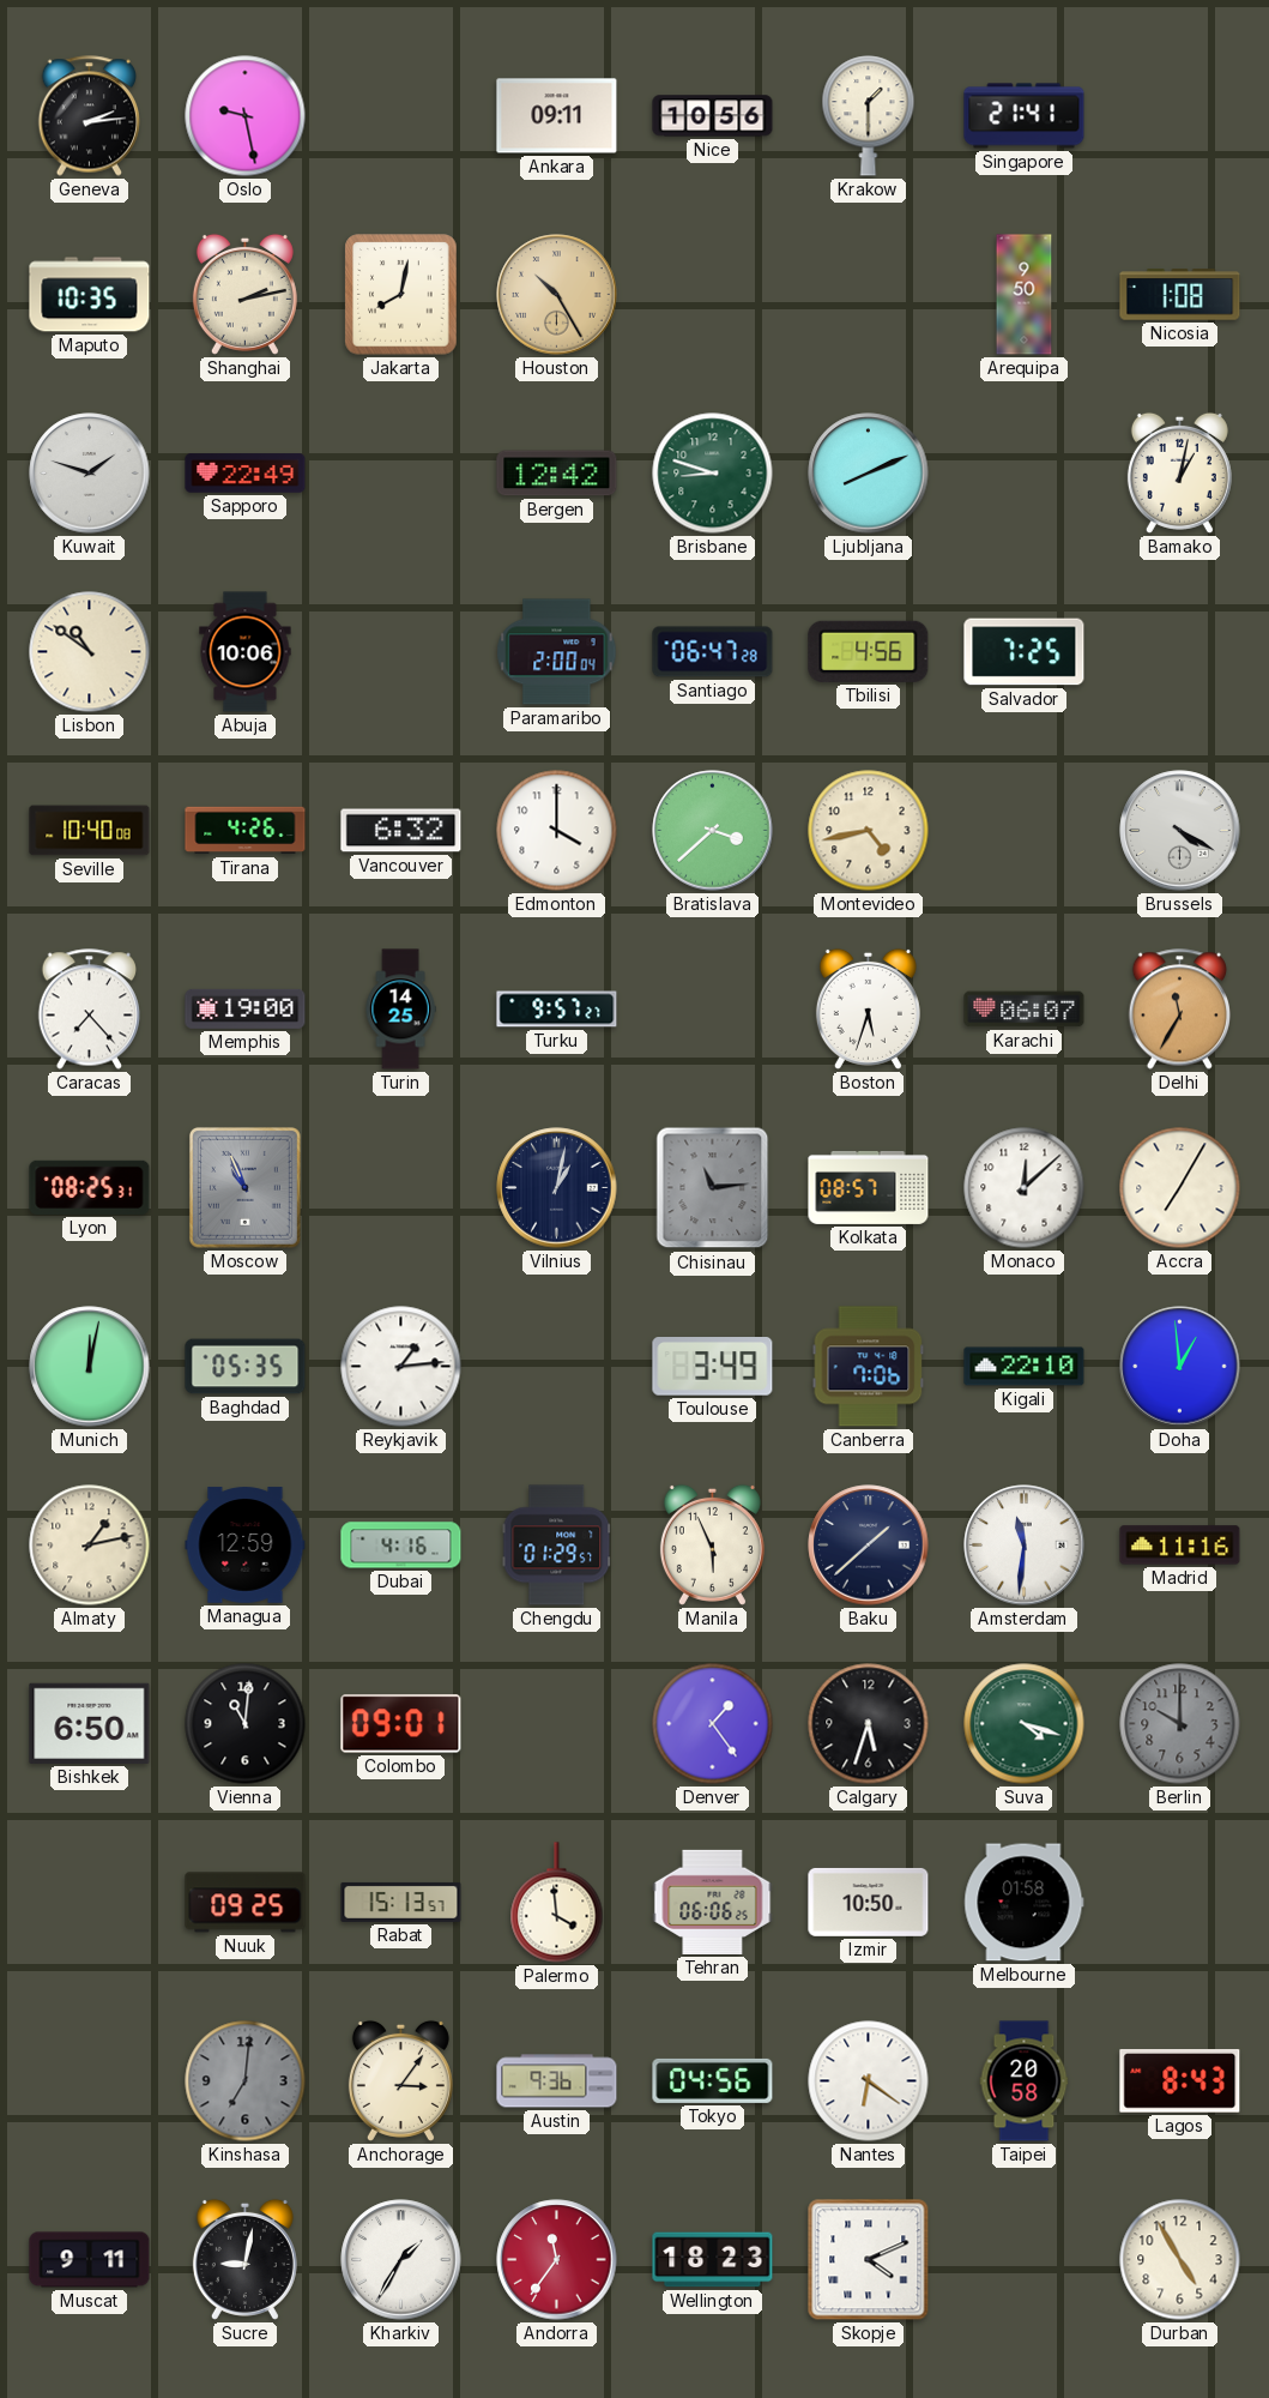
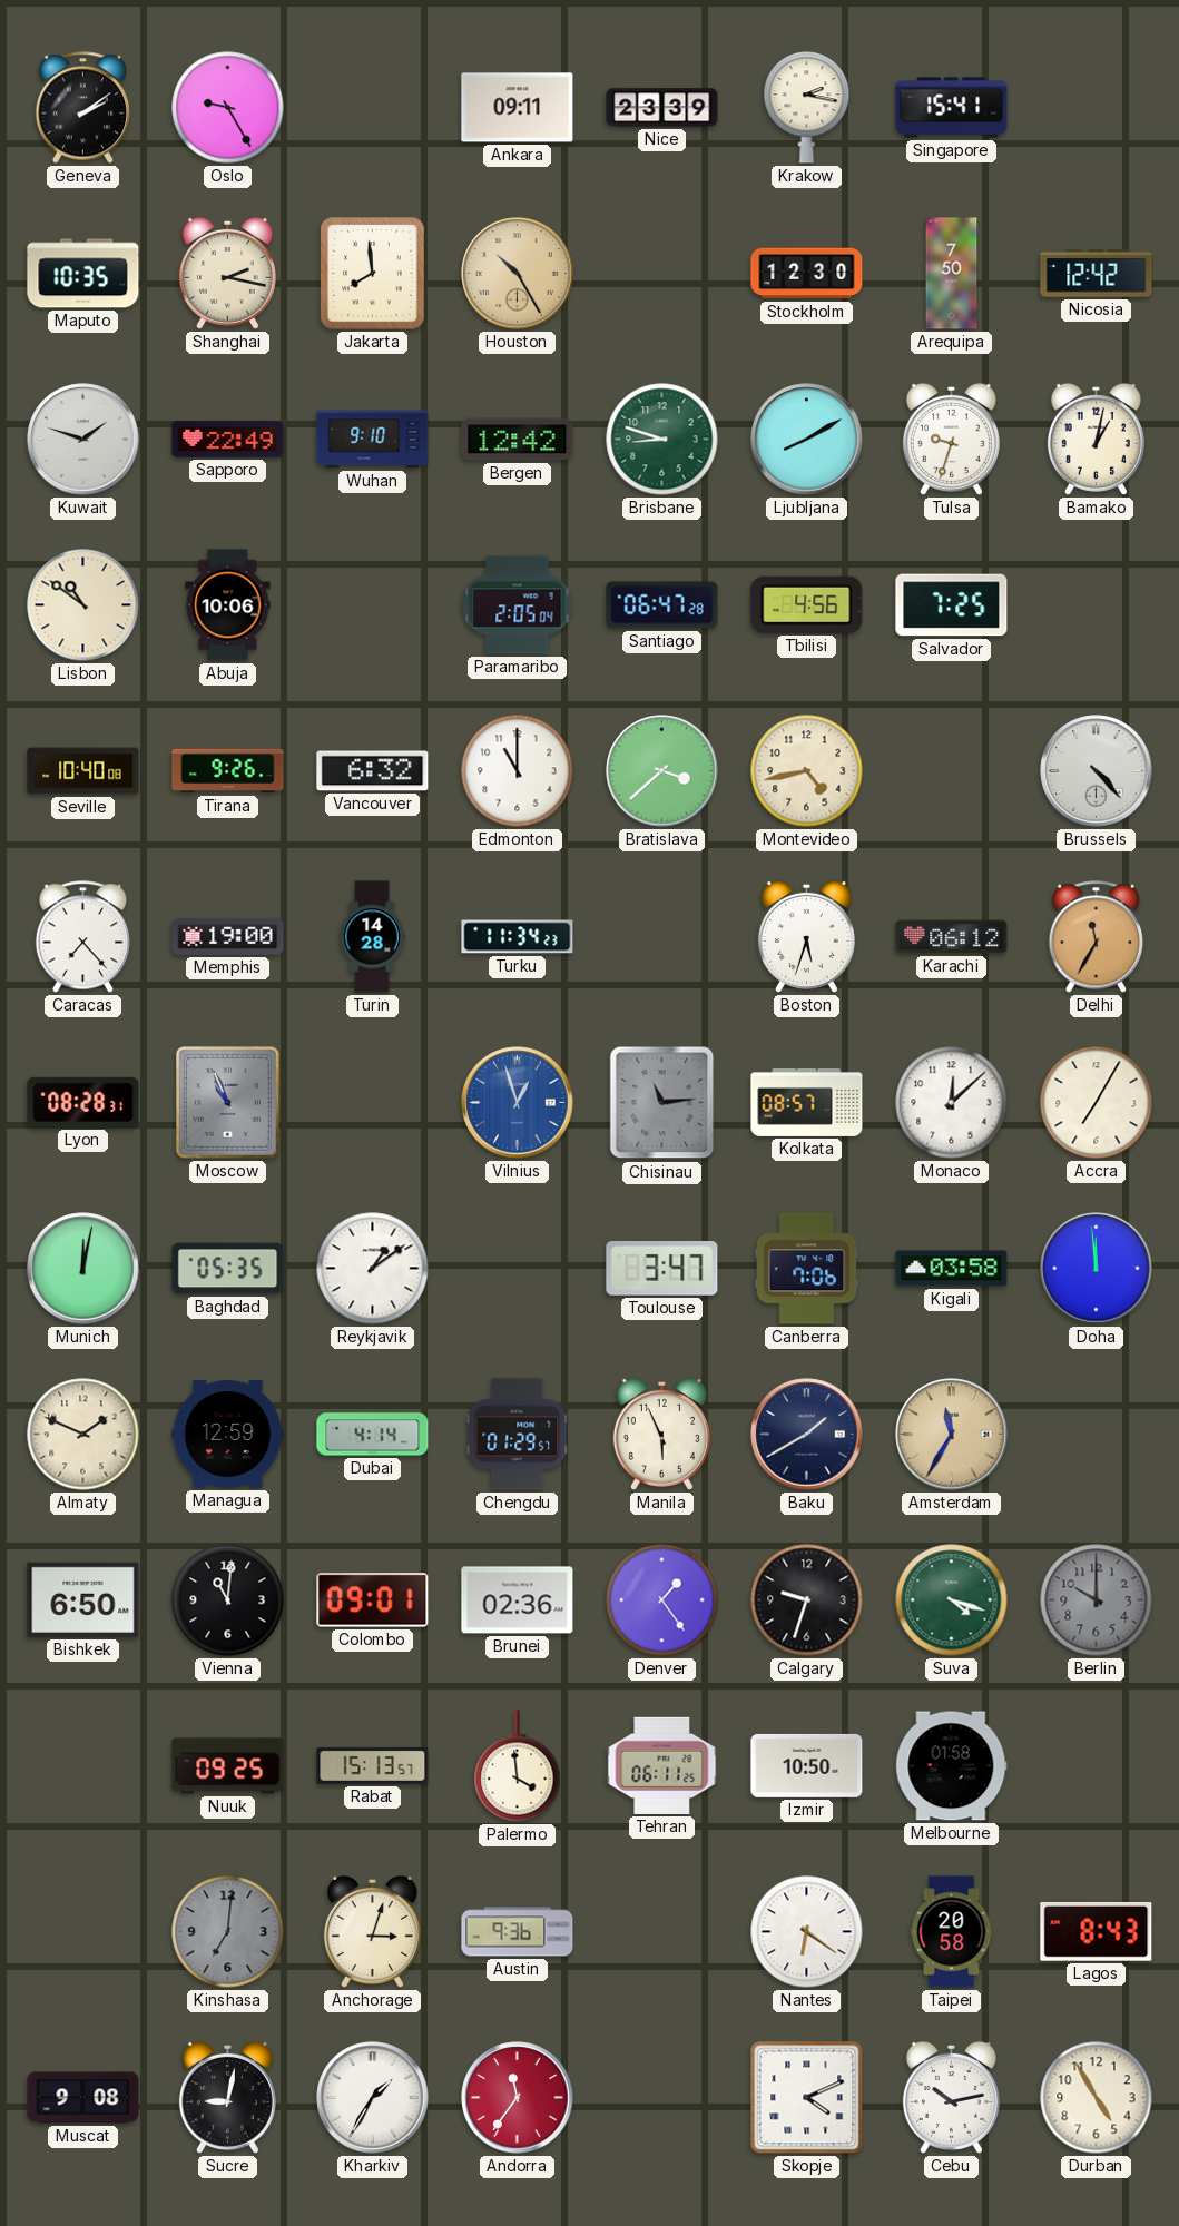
Geneva: 2:14 -> 2:09 (83, 108)
Oslo: 9:28 -> 9:25 (228, 108)
Nice: 10:56 -> 23:39 (662, 108)
Krakow: 1:30 -> 2:17 (807, 108)
Singapore: 21:41 -> 15:41 (952, 108)
Shanghai: 2:13 -> 2:17 (227, 273)
Jakarta: 8:02 -> 7:59 (373, 274)
Stockholm: none -> 12:30 (807, 274)
Arequipa: 9:50 -> 7:50 (952, 274)
Nicosia: 1:08 -> 12:42 (1097, 274)
Wuhan: none -> 9:10 (373, 440)
Ljubljana: 8:11 -> 8:10 (807, 440)
Tulsa: none -> 9:33 (951, 439)
Paramaribo: 2:00 -> 2:05 (518, 605)
Tirana: 4:26 -> 9:26 (228, 771)
Edmonton: 4:00 -> 11:00 (518, 771)
Brussels: 4:20 -> 4:23 (1097, 771)
Turin: 14:25 -> 14:28 (372, 937)
Turku: 9:57 -> 11:34 (518, 937)
Karachi: 06:07 -> 06:12 (952, 937)
Lyon: 08:25 -> 08:28 (83, 1102)
Vilnius: 1:02 -> 12:57 (518, 1103)
Vilnius dial: navy -> blue (518, 1103)
Reykjavik: 1:14 -> 1:09 (373, 1269)
Toulouse: 3:49 -> 3:47 (662, 1269)
Kigali: 22:10 -> 03:58 (952, 1269)
Doha: 12:59 -> 11:59 (1097, 1269)
Almaty: 1:13 -> 1:49 (83, 1435)
Dubai: 4:16 -> 4:14 (373, 1435)
Baku: 1:38 -> 1:40 (807, 1435)
Amsterdam: 11:31 -> 11:35 (952, 1435)
Amsterdam dial: white -> champagne (952, 1435)
Madrid: 11:16 -> none (1180, 1546)
Brunei: none -> 02:36 (518, 1600)
Calgary: 5:33 -> 9:33 (807, 1600)
Tehran: 06:06 -> 06:11 (662, 1765)
Anchorage: 3:06 -> 3:03 (372, 1931)
Tokyo: 04:56 -> none (713, 2080)
Muscat: 9:11 -> 9:08 (83, 2098)
Wellington: 18:23 -> none (713, 2260)
Cebu: none -> 10:13 (951, 2097)
